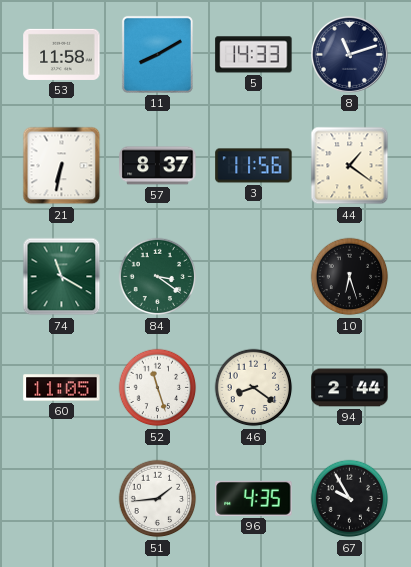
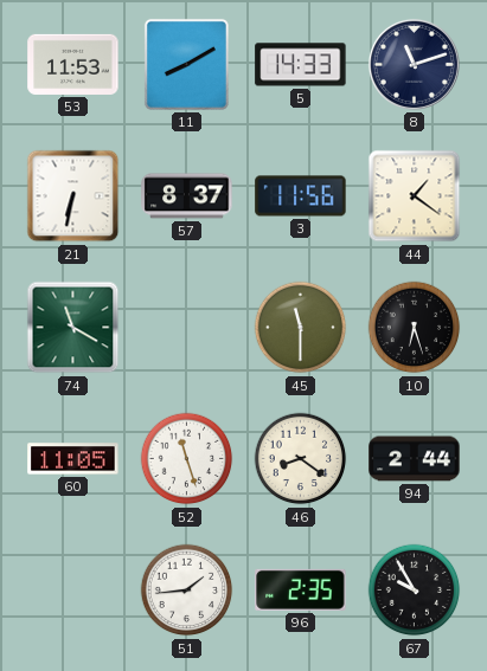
53: 11:58 -> 11:53 (73, 64)
84: 3:21 -> none (158, 277)
45: none -> 11:30 (301, 328)
96: 4:35 -> 2:35 (301, 589)
